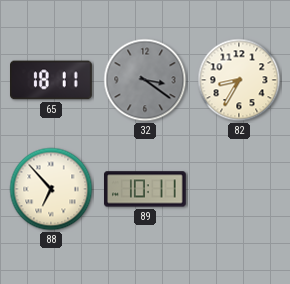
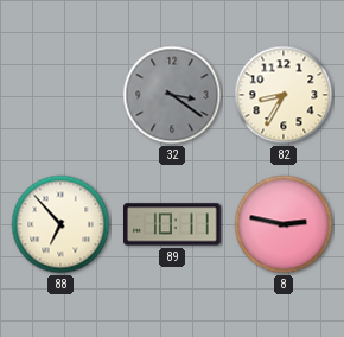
65: 18:11 -> none (52, 80)
8: none -> 2:47 (284, 224)
